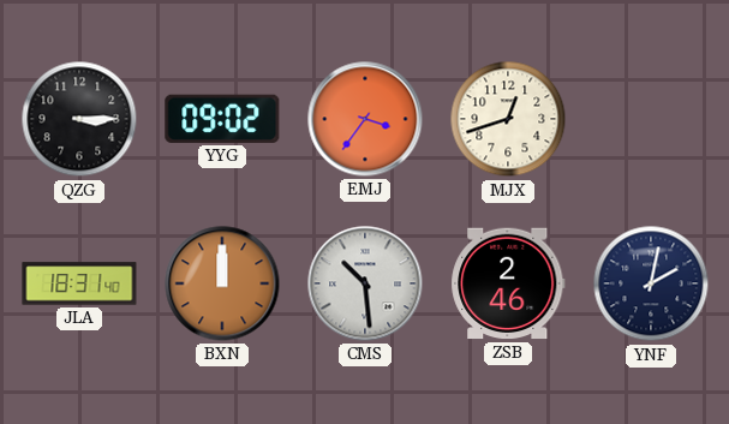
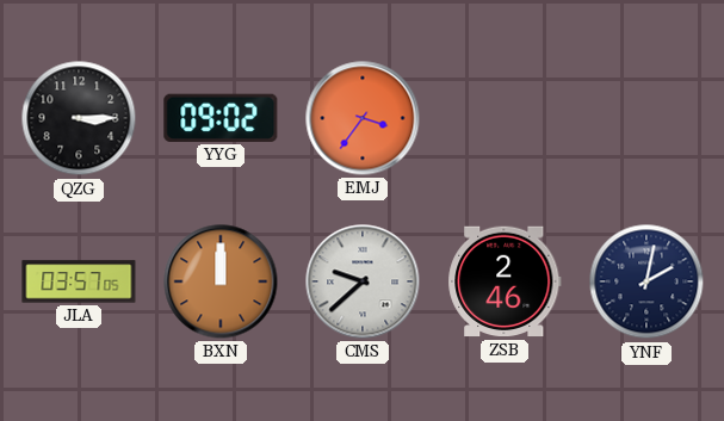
MJX: 12:42 -> none (508, 119)
JLA: 18:31 -> 03:57 (79, 281)
CMS: 10:29 -> 9:38 (363, 281)
